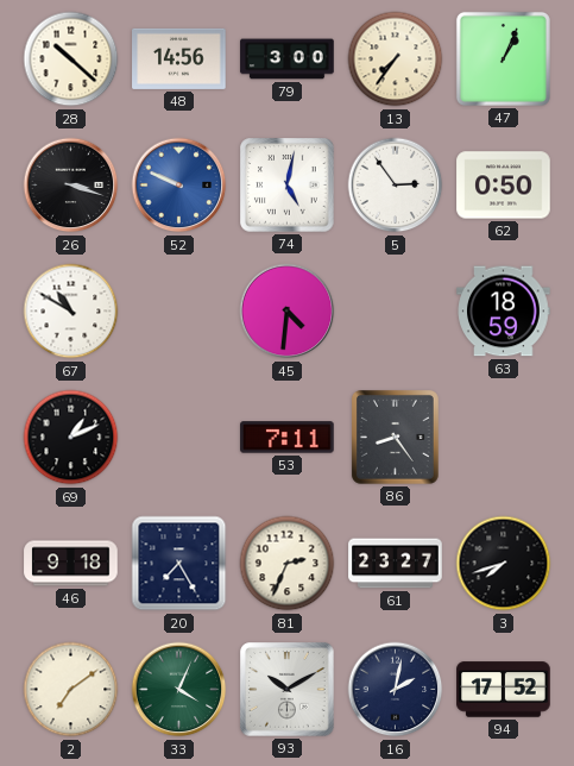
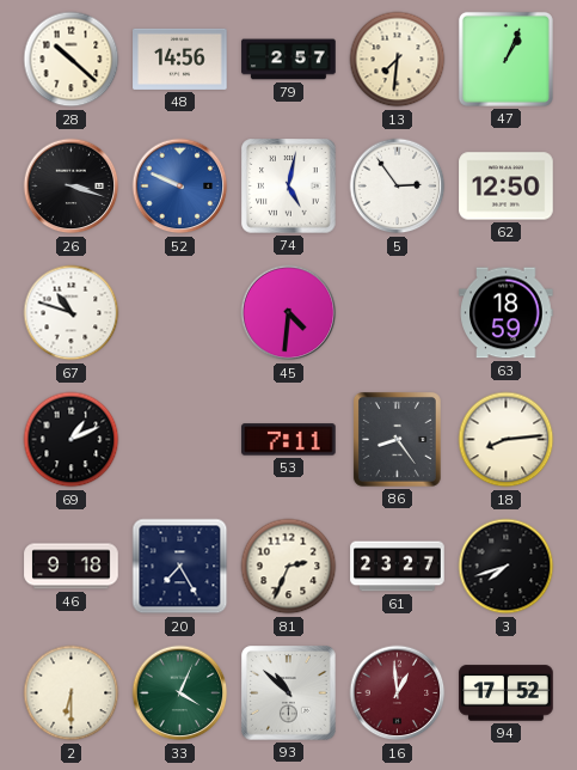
79: 3:00 -> 2:57 (289, 60)
13: 7:36 -> 7:31 (398, 60)
62: 0:50 -> 12:50 (507, 187)
67: 10:50 -> 10:48 (72, 313)
18: none -> 8:14 (507, 440)
2: 7:09 -> 6:30 (72, 693)
93: 10:10 -> 10:52 (289, 693)
16: 2:02 -> 12:59 (398, 693)
16 dial: navy -> burgundy (398, 693)
